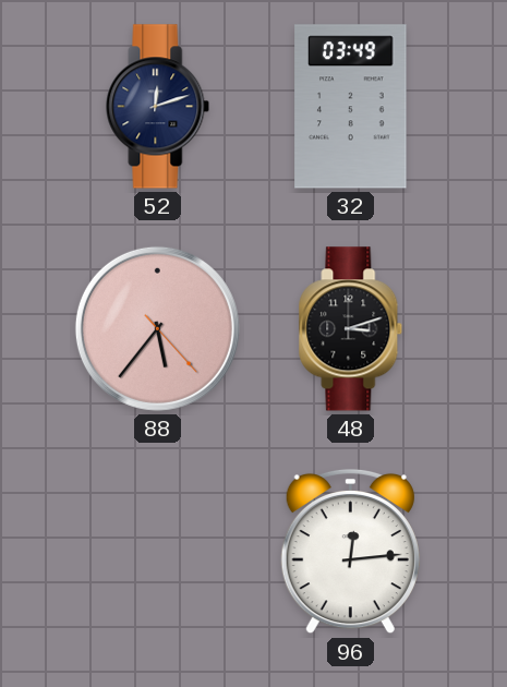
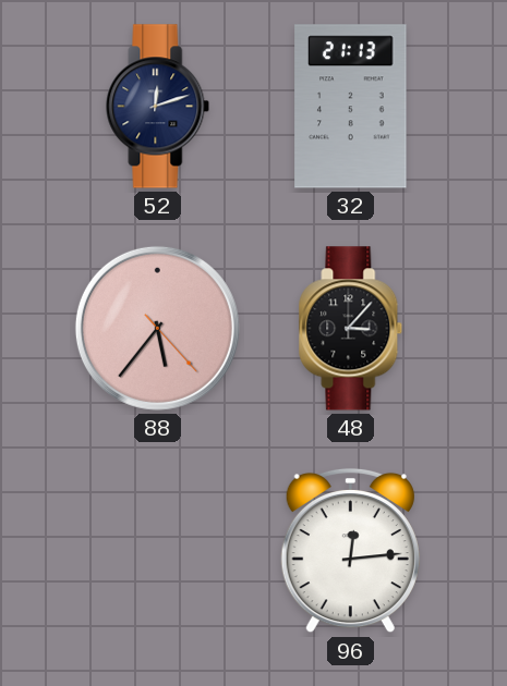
32: 03:49 -> 21:13 (351, 107)
48: 3:12 -> 3:07 (351, 329)
